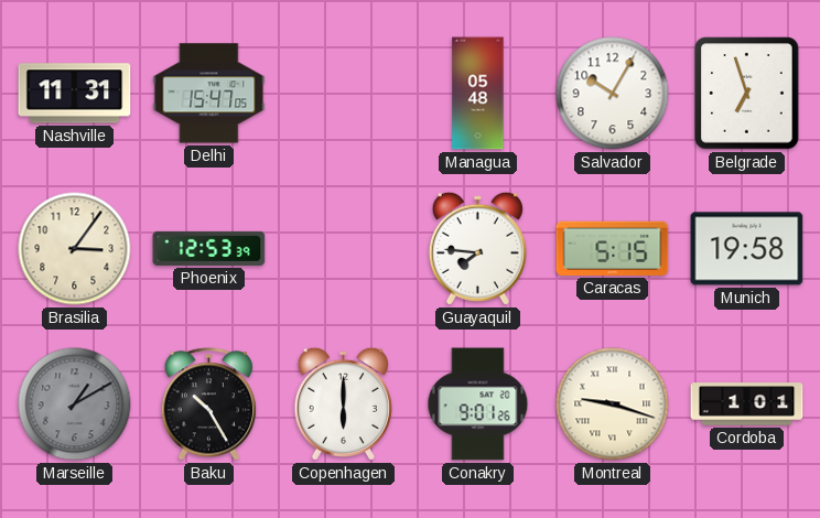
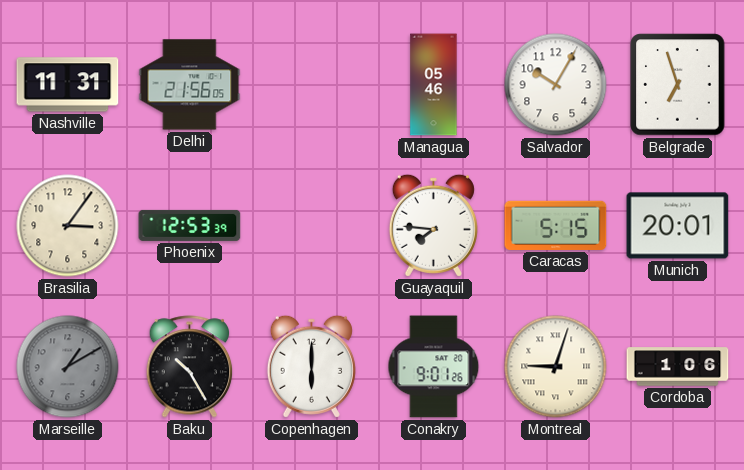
Delhi: 15:47 -> 21:56 (190, 85)
Managua: 05:48 -> 05:46 (434, 85)
Munich: 19:58 -> 20:01 (678, 226)
Montreal: 9:18 -> 9:03 (556, 367)
Cordoba: 1:01 -> 1:06 (678, 367)
